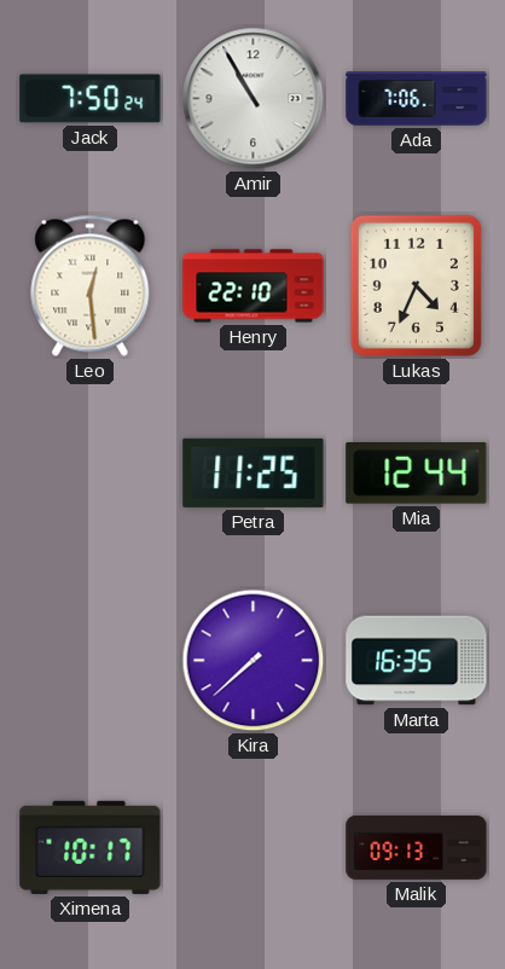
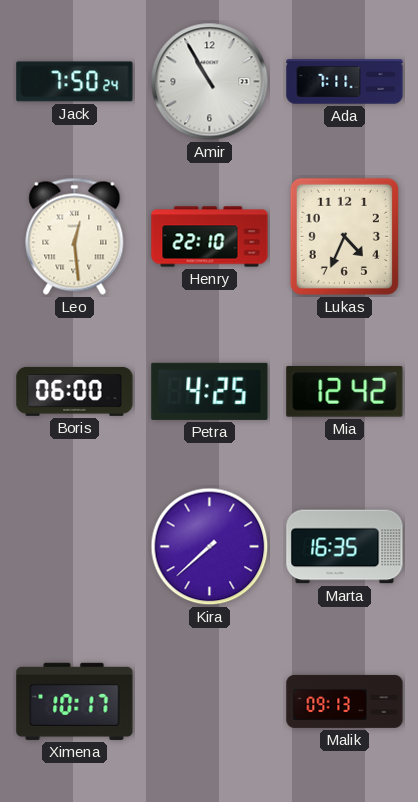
Ada: 7:06 -> 7:11 (345, 82)
Boris: none -> 06:00 (75, 391)
Petra: 11:25 -> 4:25 (210, 391)
Mia: 12:44 -> 12:42 (345, 392)
